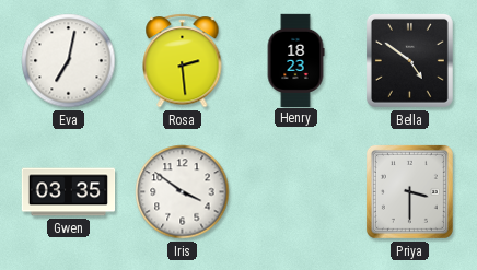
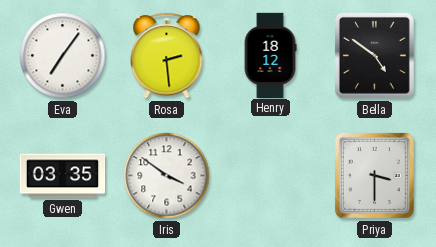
Eva: 7:02 -> 7:06 (63, 56)
Henry: 18:23 -> 18:12 (270, 55)
